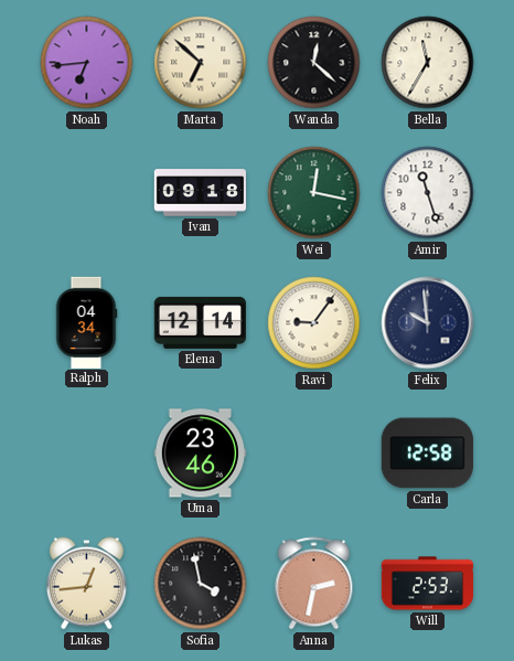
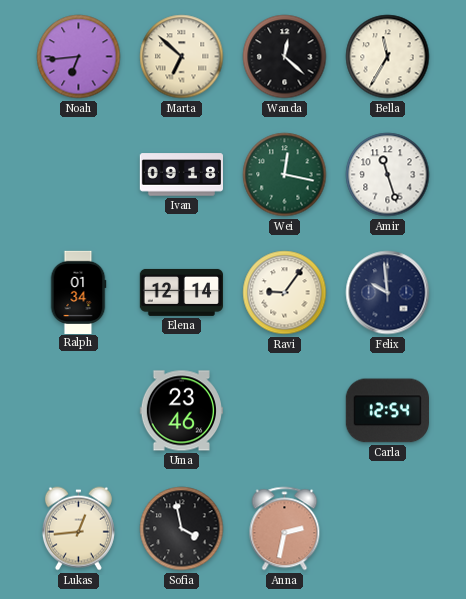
Ralph: 04:34 -> 01:34 (78, 292)
Carla: 12:58 -> 12:54 (387, 411)
Will: 2:53 -> none (427, 584)
